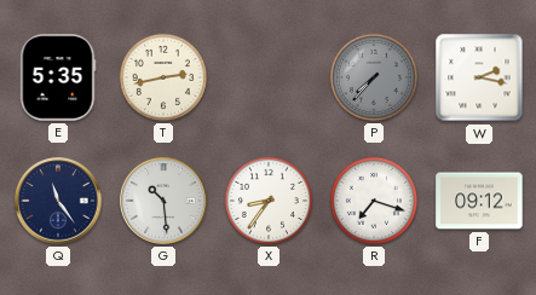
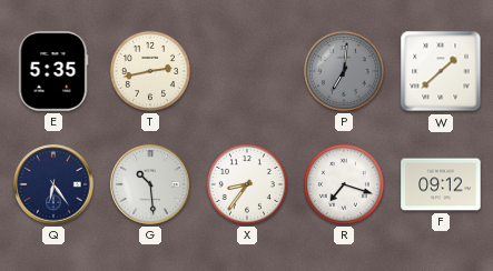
P: 7:37 -> 7:01 (344, 71)
W: 2:17 -> 1:38 (441, 71)
Q: 11:24 -> 6:24 (53, 184)
